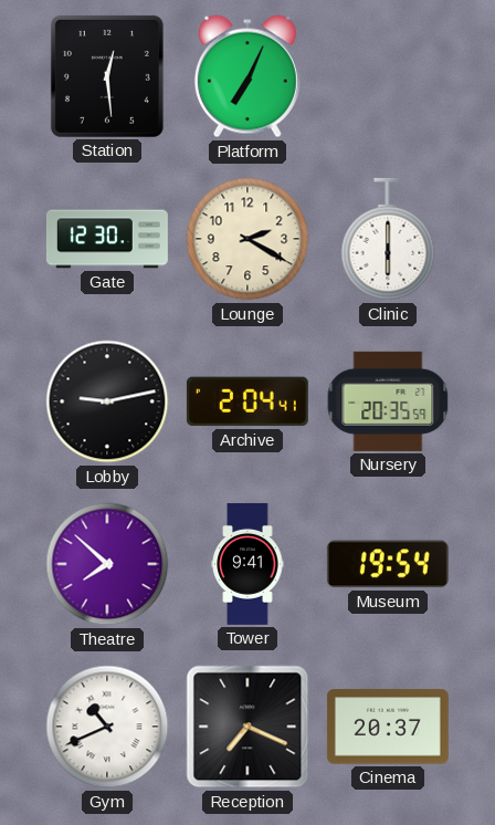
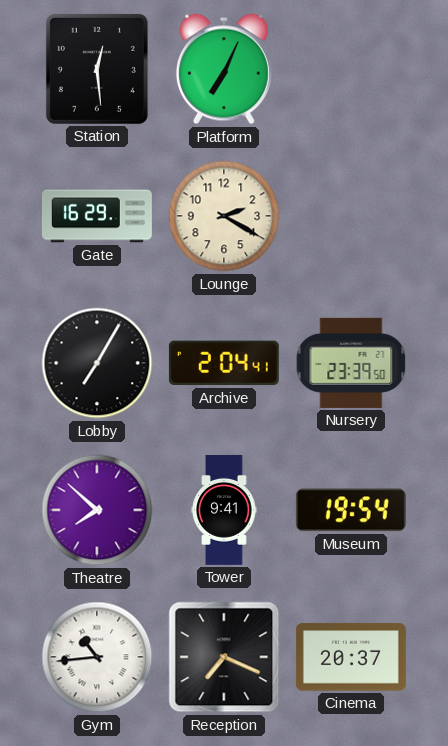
Gate: 12:30 -> 16:29 (97, 216)
Clinic: 6:00 -> none (388, 239)
Lobby: 9:13 -> 7:05 (97, 363)
Nursery: 20:35 -> 23:39 (351, 363)
Gym: 10:41 -> 10:44 (97, 657)
